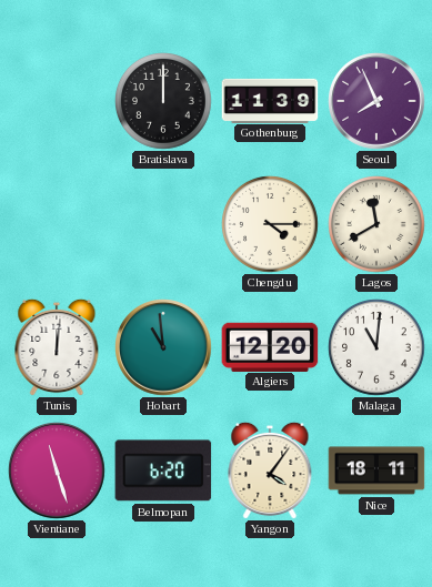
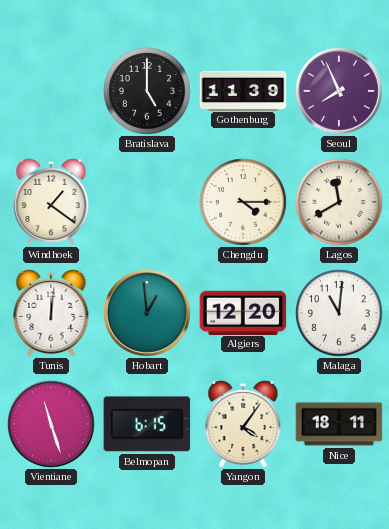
Bratislava: 12:00 -> 5:00 (148, 92)
Windhoek: none -> 1:21 (51, 202)
Hobart: 10:59 -> 12:59 (147, 313)
Belmopan: 6:20 -> 6:15 (147, 424)
